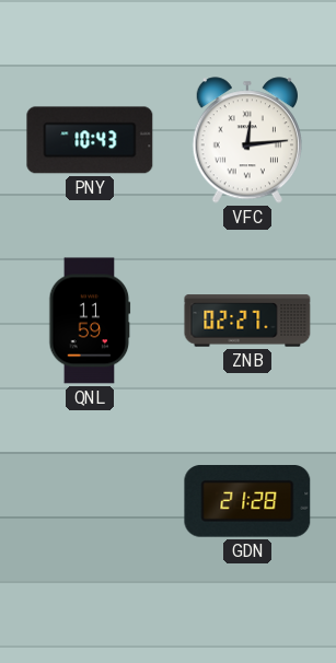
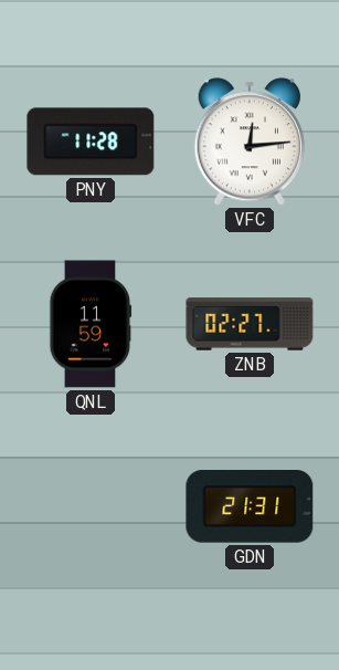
PNY: 10:43 -> 11:28 (91, 142)
GDN: 21:28 -> 21:31 (250, 506)
